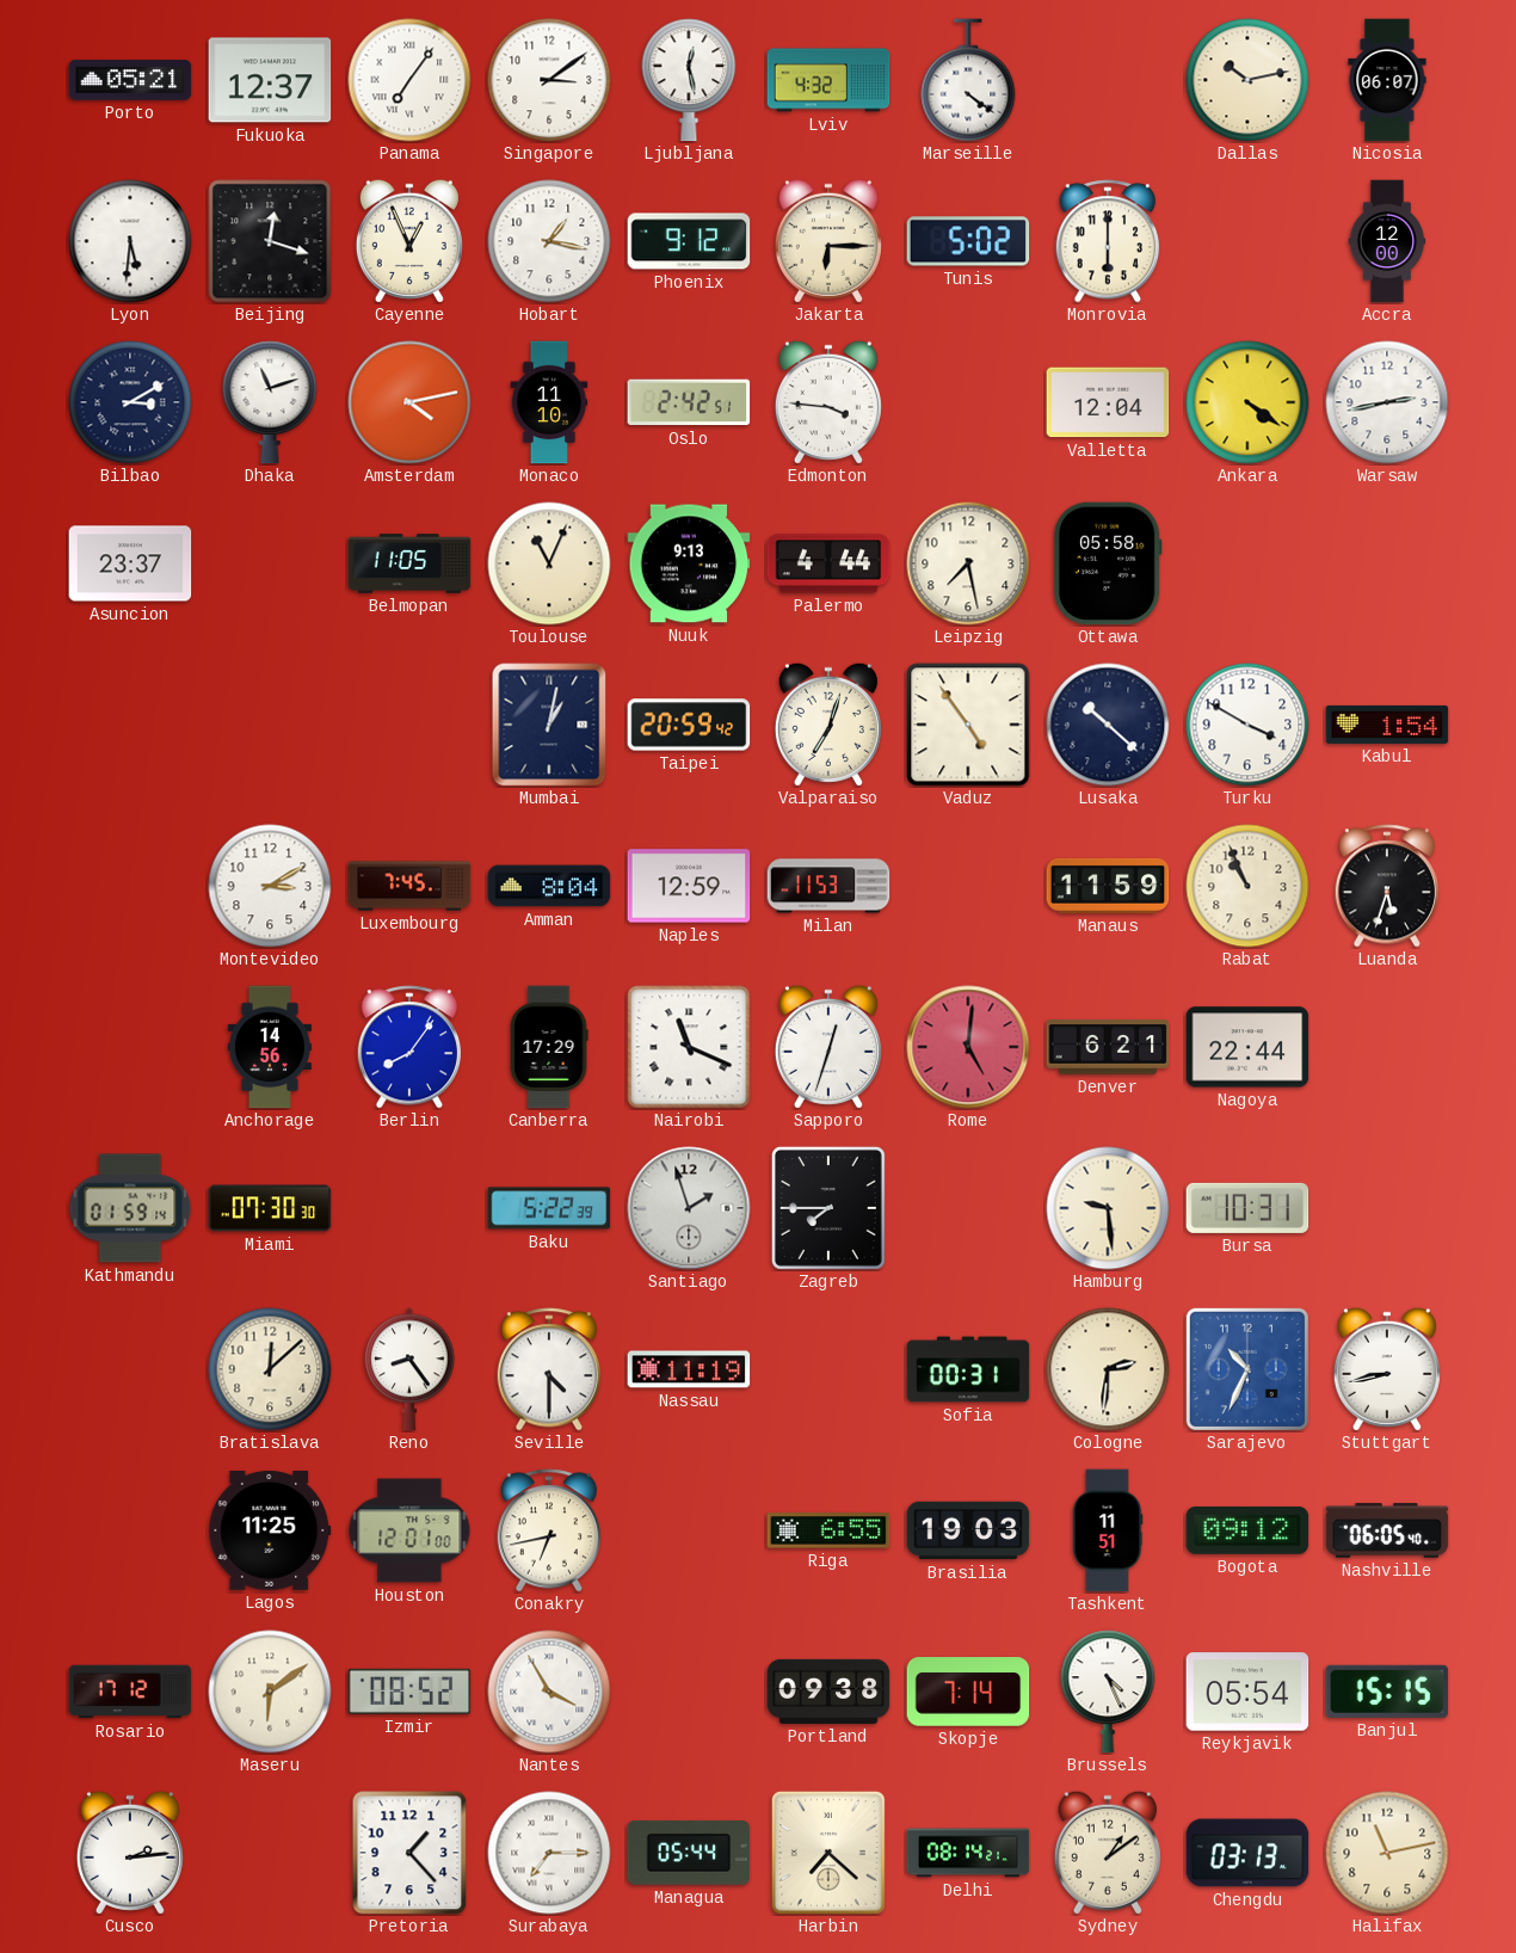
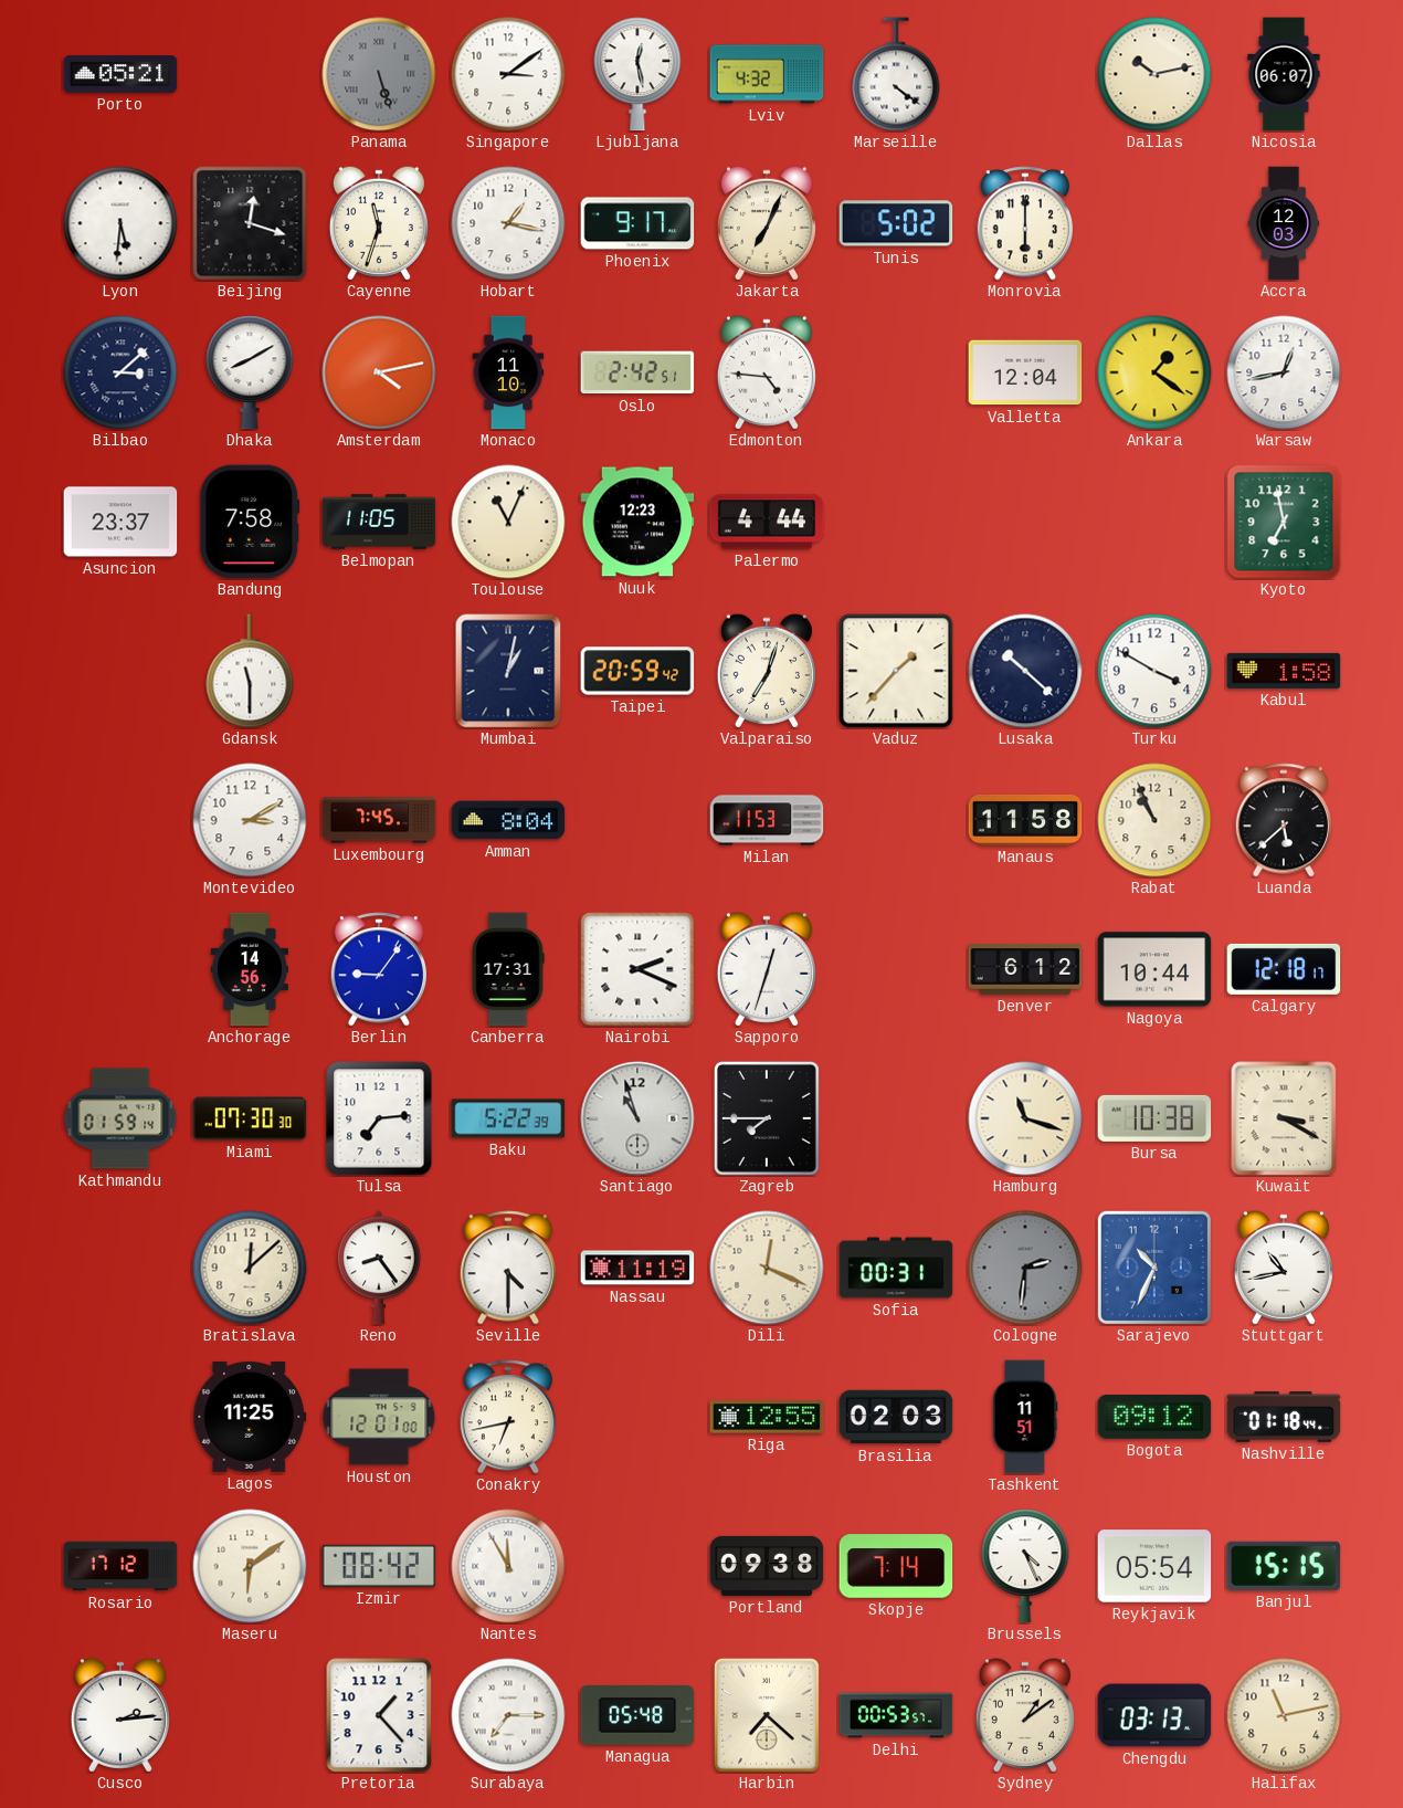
Fukuoka: 12:37 -> none (270, 80)
Panama: 7:06 -> 5:27 (379, 74)
Panama dial: white -> grey (379, 74)
Cayenne: 12:56 -> 11:33 (379, 223)
Phoenix: 9:12 -> 9:17 (637, 223)
Jakarta: 6:15 -> 7:04 (767, 223)
Accra: 12:00 -> 12:03 (1284, 223)
Bilbao: 3:10 -> 3:08 (120, 372)
Dhaka: 11:12 -> 8:10 (250, 372)
Edmonton: 3:46 -> 4:46 (767, 372)
Ankara: 4:21 -> 1:21 (1154, 372)
Warsaw: 2:43 -> 12:43 (1284, 372)
Bandung: none -> 7:58 (250, 522)
Nuuk: 9:13 -> 12:23 (637, 522)
Leipzig: 7:28 -> none (968, 563)
Ottawa: 05:58 -> none (1108, 563)
Kyoto: none -> 6:58 (1284, 522)
Gdansk: none -> 11:30 (250, 671)
Vaduz: 4:54 -> 1:37 (896, 671)
Kabul: 1:54 -> 1:58 (1284, 671)
Naples: 12:59 -> none (689, 886)
Manaus: 11:59 -> 11:58 (1025, 820)
Luanda: 5:33 -> 5:38 (1284, 820)
Berlin: 8:06 -> 9:06 (379, 969)
Canberra: 17:29 -> 17:31 (508, 969)
Nairobi: 11:19 -> 2:19 (637, 969)
Rome: 5:01 -> none (968, 1047)
Denver: 6:21 -> 6:12 (1025, 969)
Nagoya: 22:44 -> 10:44 (1154, 969)
Calgary: none -> 12:18 (1284, 969)
Tulsa: none -> 7:14 (379, 1118)
Santiago: 1:57 -> 10:57 (637, 1118)
Hamburg: 9:29 -> 11:18 (1025, 1118)
Bursa: 10:31 -> 10:38 (1154, 1118)
Kuwait: none -> 3:20 (1284, 1118)
Dili: none -> 12:19 (767, 1268)
Cologne dial: cream -> grey (1025, 1268)
Stuttgart: 8:43 -> 10:43 (1284, 1268)
Riga: 6:55 -> 12:55 (767, 1417)
Brasilia: 19:03 -> 02:03 (896, 1417)
Nashville: 06:05 -> 01:18 (1284, 1417)
Izmir: 08:52 -> 08:42 (379, 1566)
Nantes: 3:55 -> 11:55 (508, 1566)
Managua: 05:44 -> 05:48 (637, 1715)
Delhi: 08:14 -> 00:53 (896, 1715)
